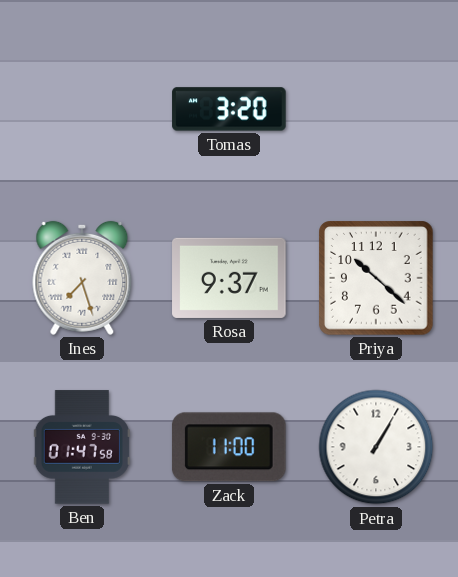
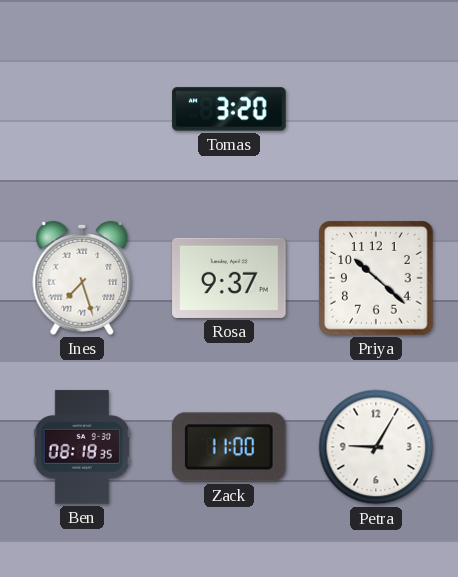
Ben: 01:47 -> 08:18 (82, 447)
Petra: 1:05 -> 9:05 (376, 447)
